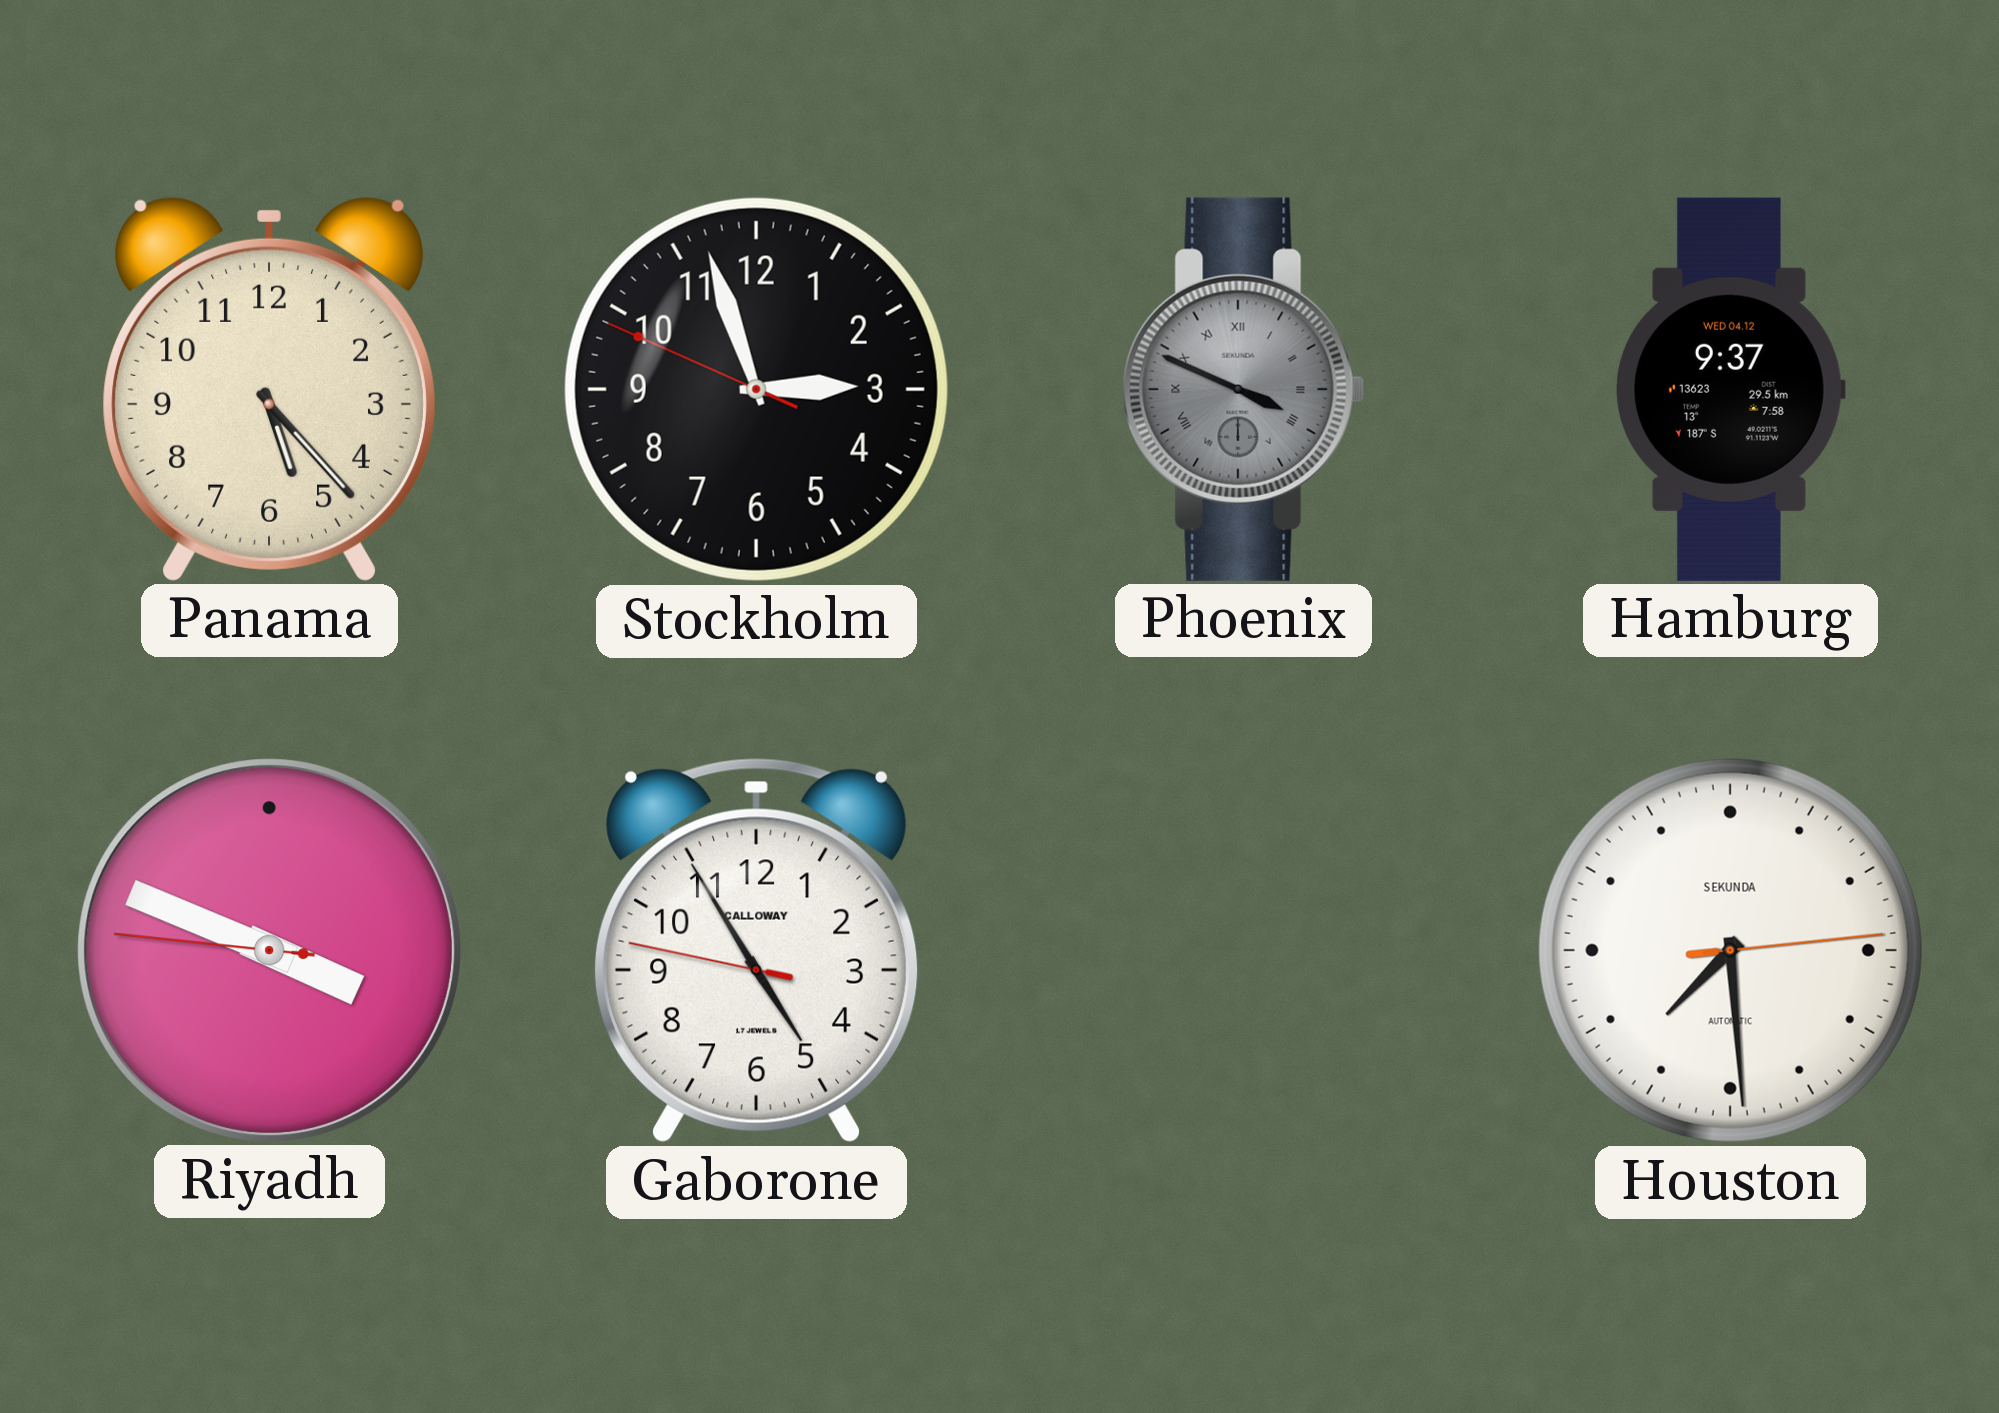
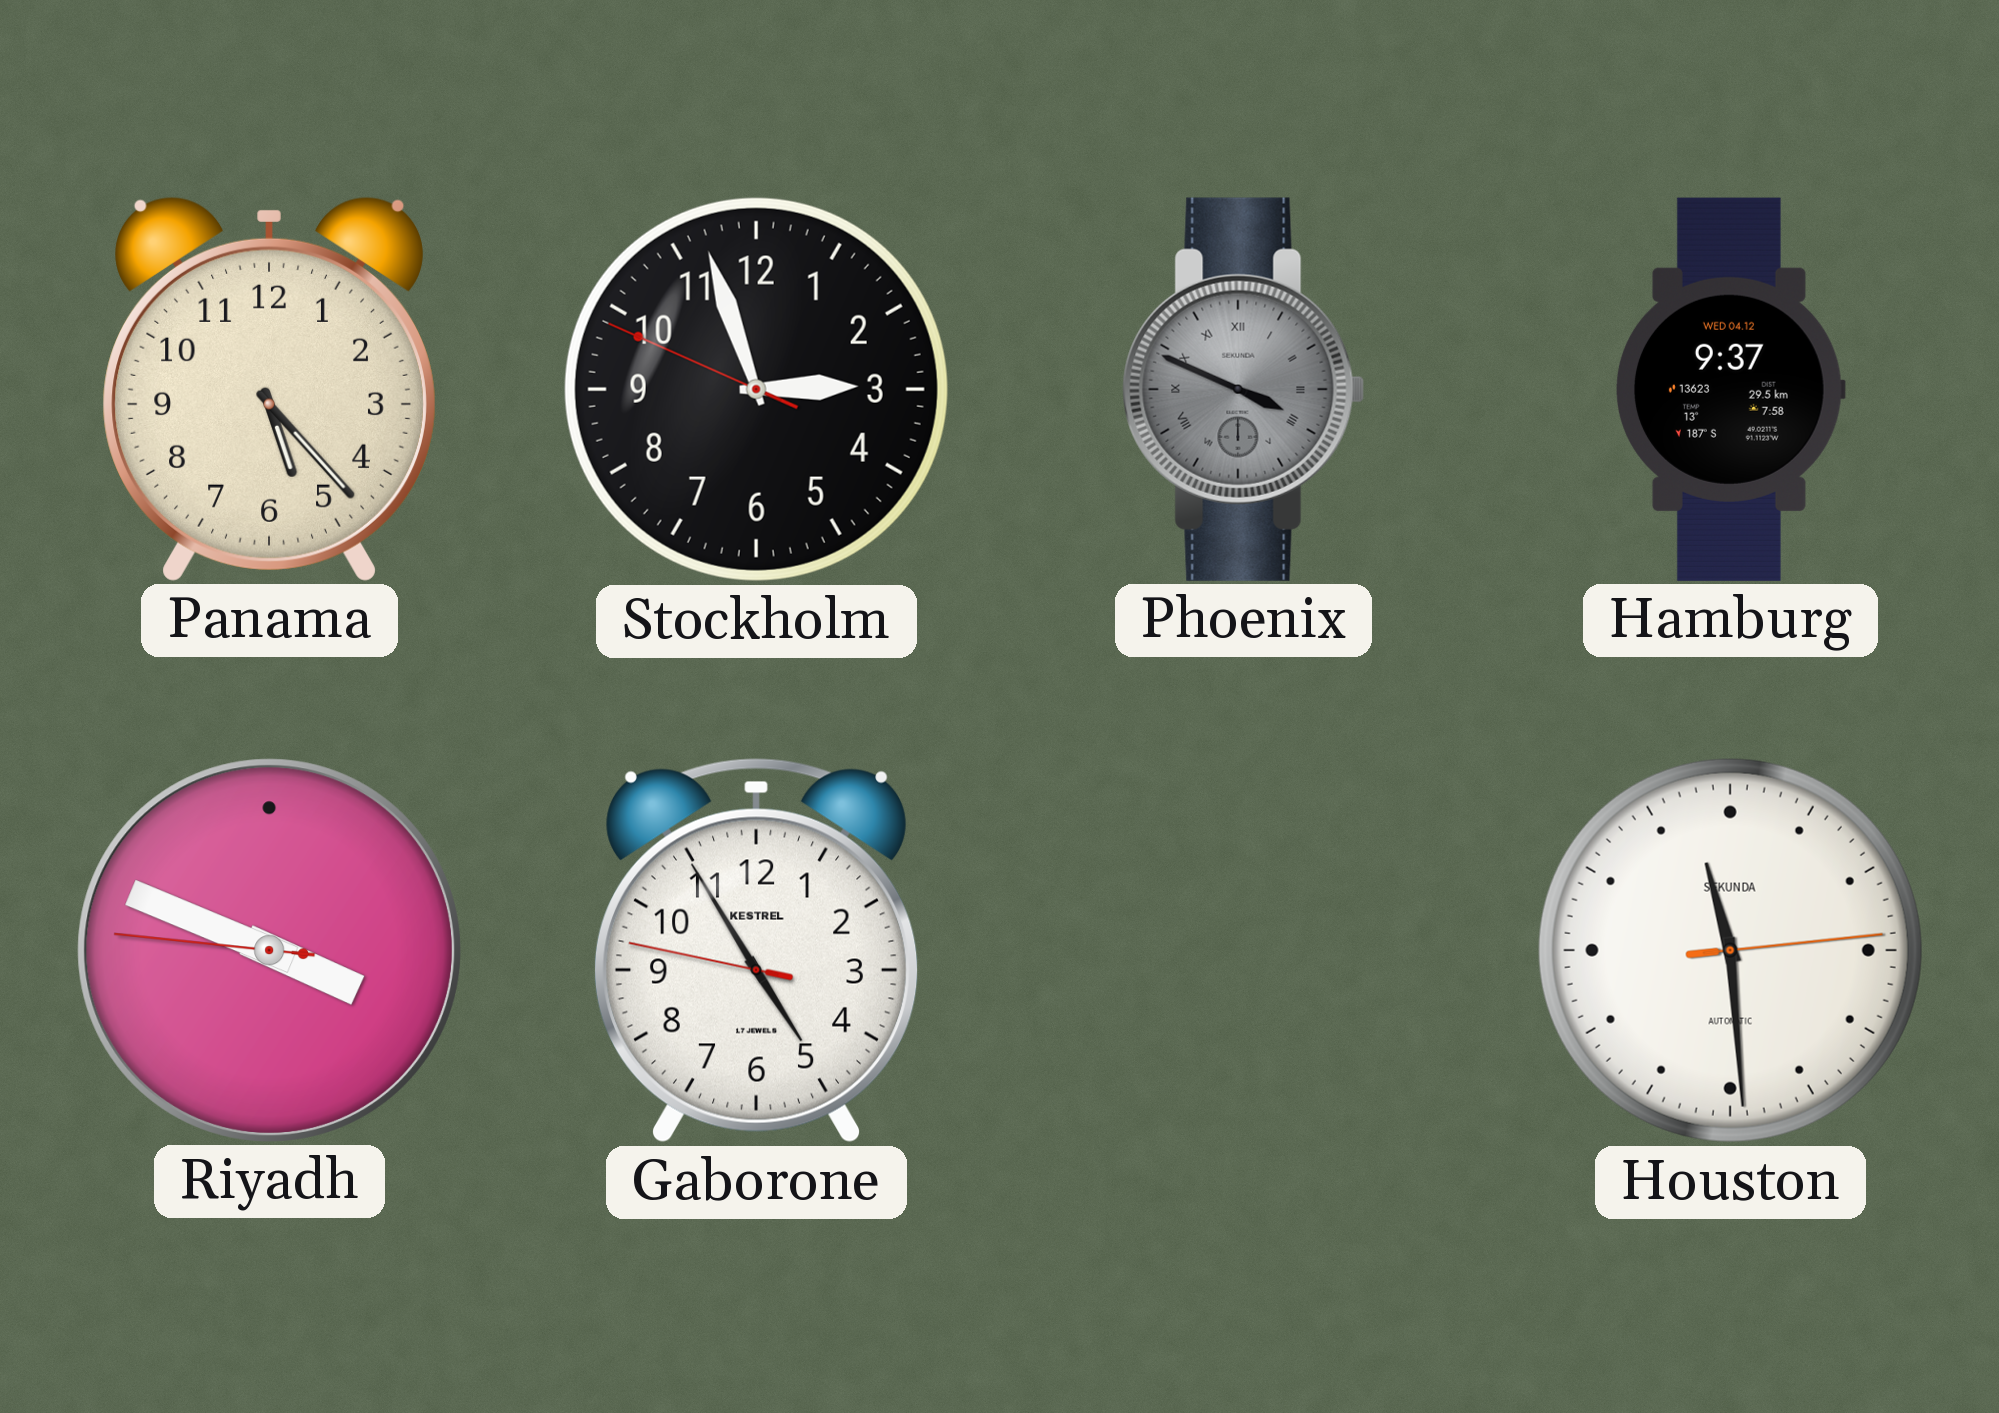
Gaborone brand: CALLOWAY -> KESTREL (757, 950)
Houston: 7:29 -> 11:29 (1730, 950)
